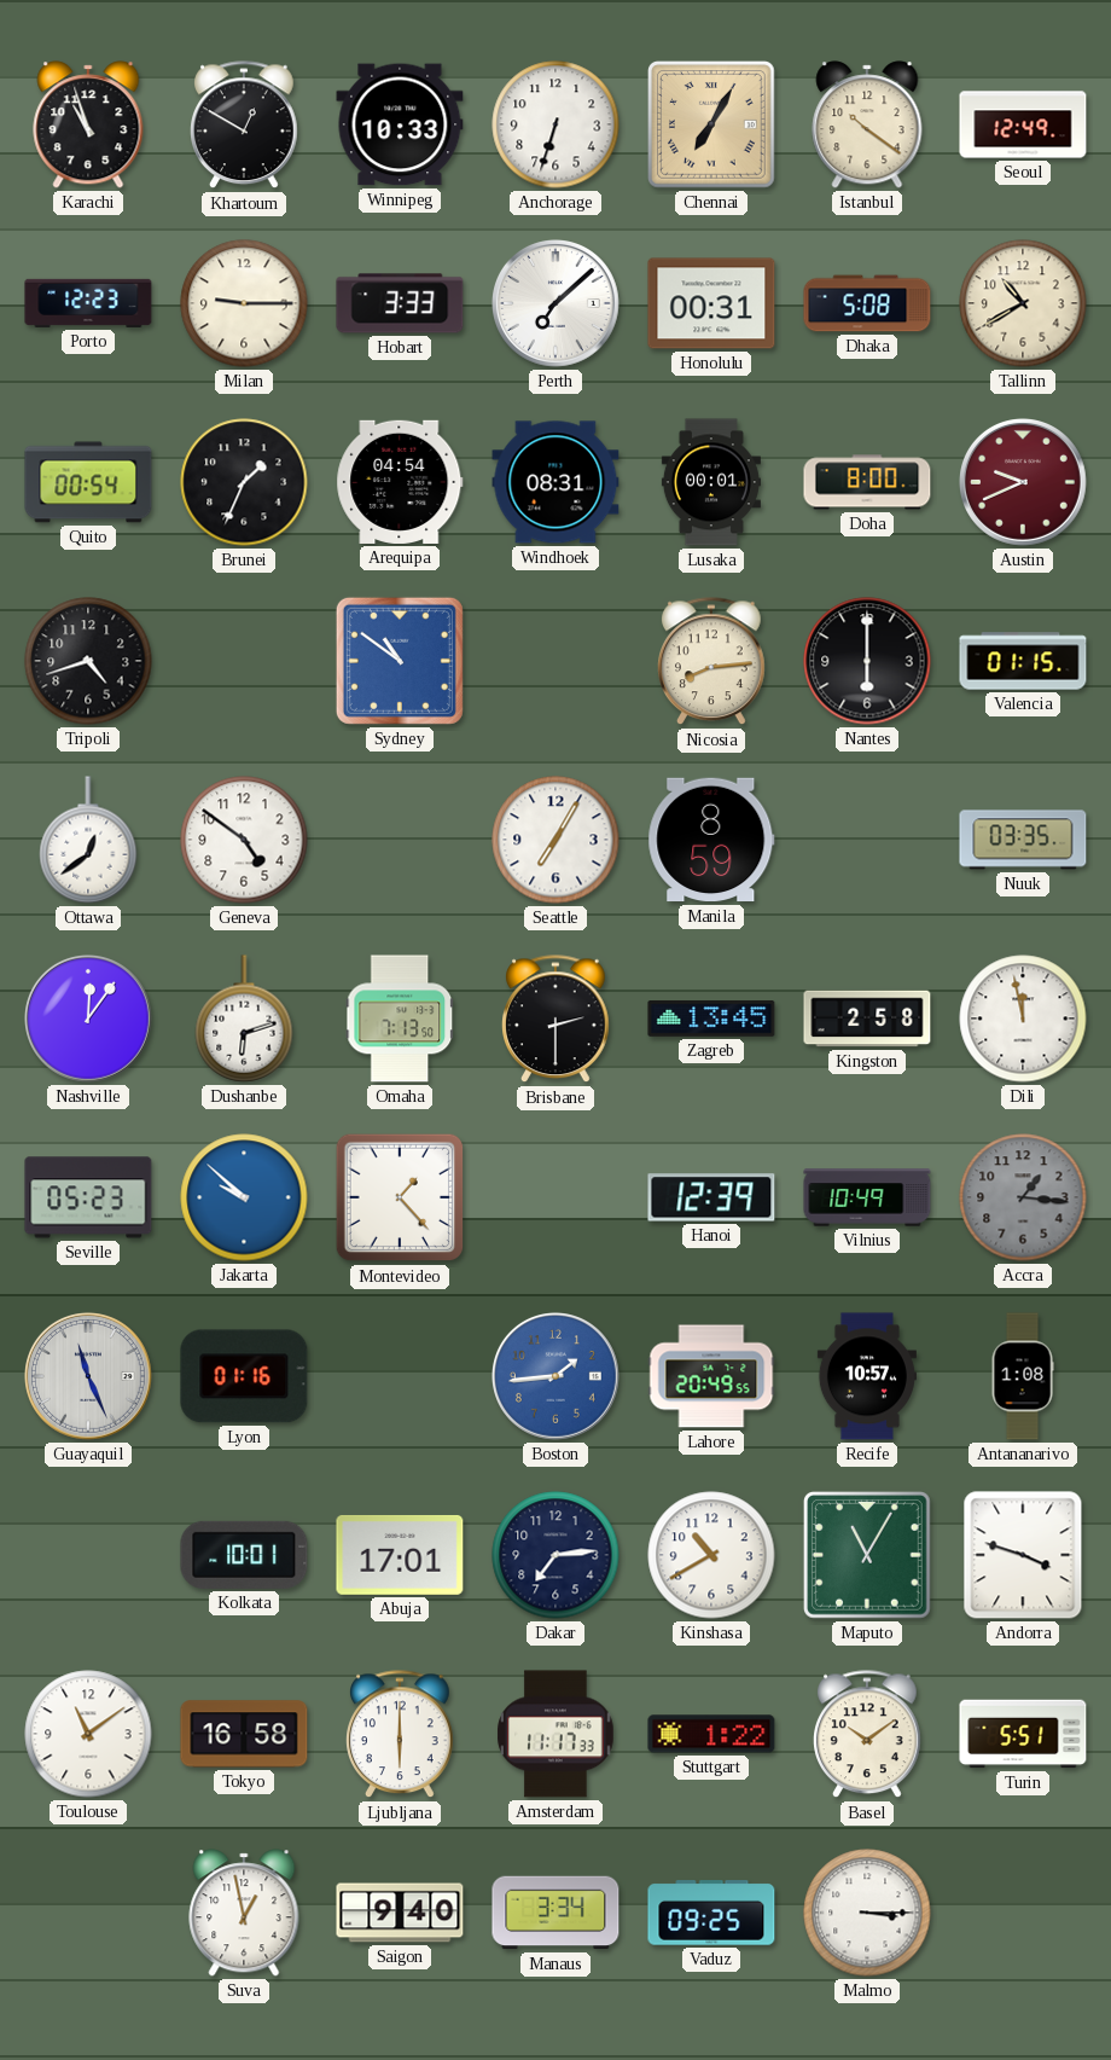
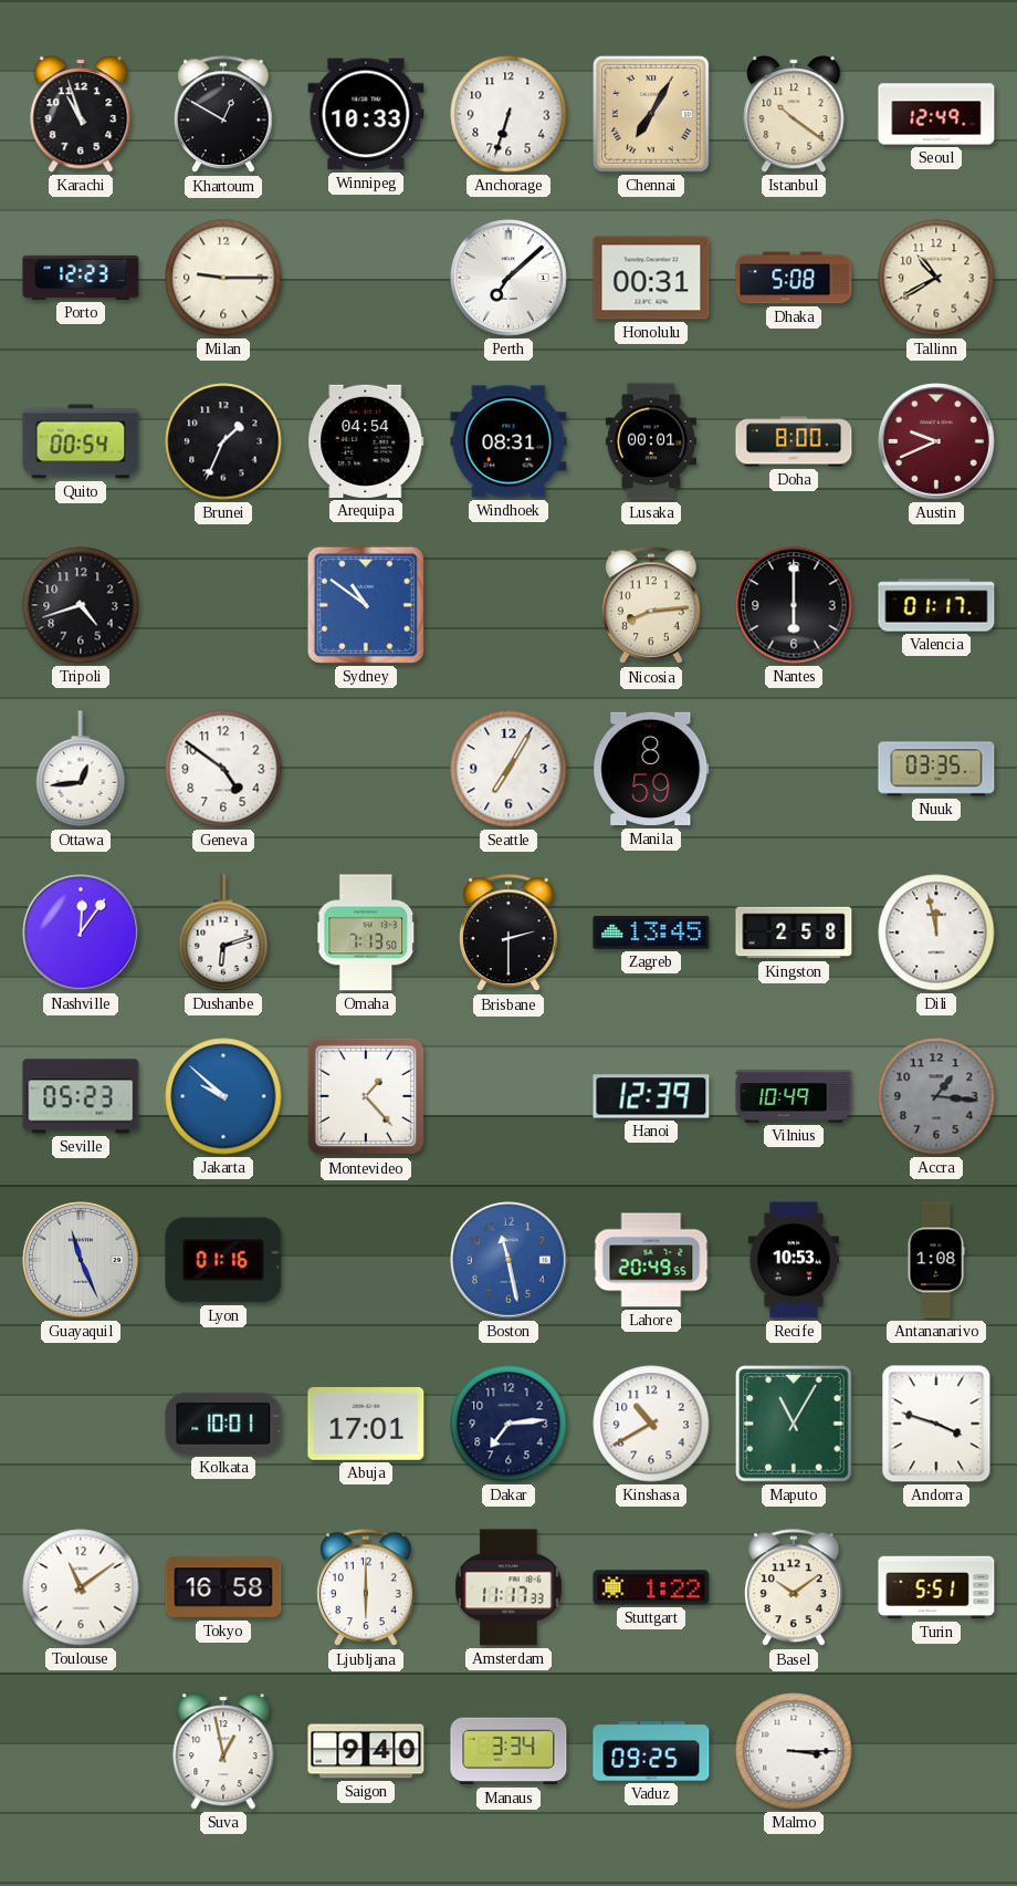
Hobart: 3:33 -> none (400, 303)
Valencia: 01:15 -> 01:17 (936, 605)
Ottawa: 12:39 -> 12:44 (81, 769)
Boston: 1:44 -> 11:28 (510, 1261)
Recife: 10:57 -> 10:53 (794, 1260)
